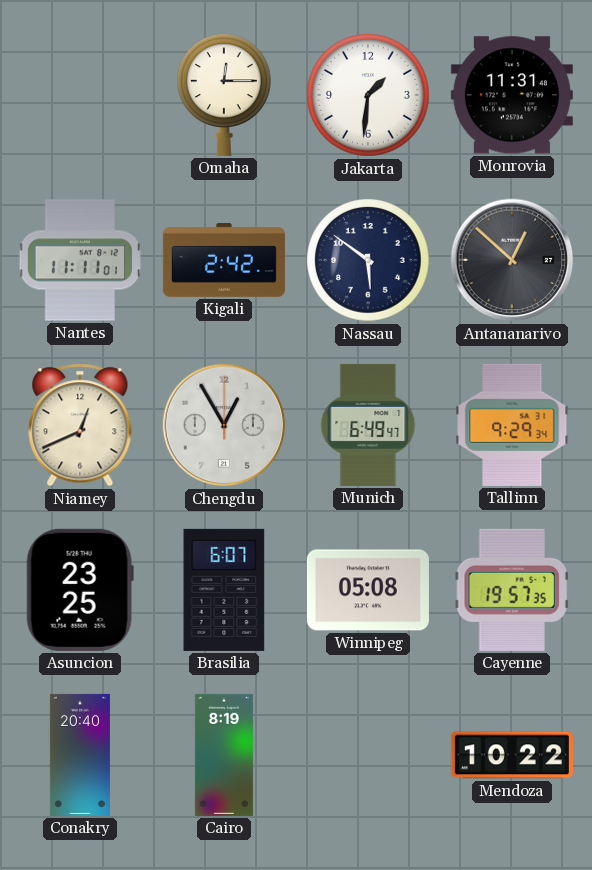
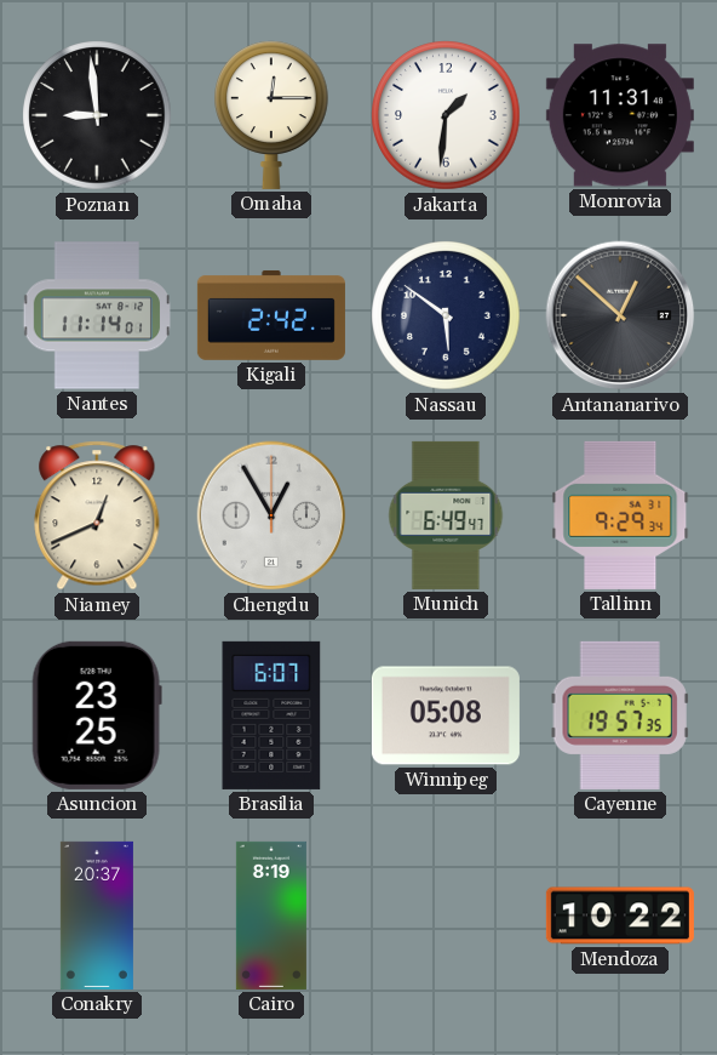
Poznan: none -> 8:59 (97, 115)
Nantes: 11:11 -> 11:14 (96, 315)
Conakry: 20:40 -> 20:37 (97, 916)
